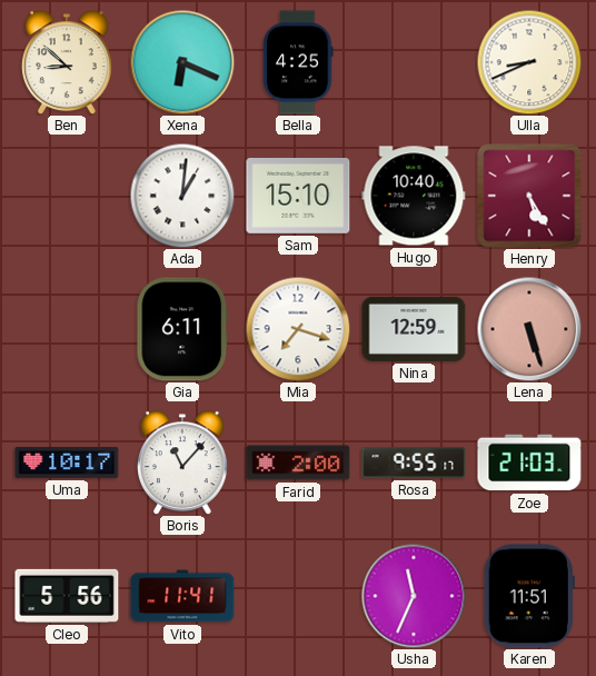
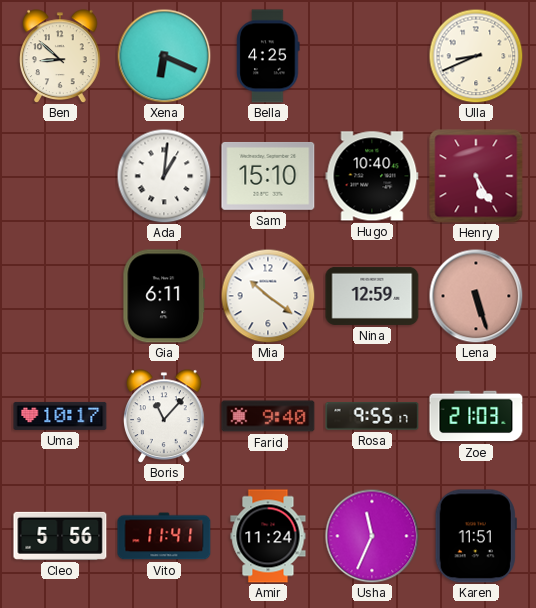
Mia: 7:18 -> 10:21 (268, 296)
Farid: 2:00 -> 9:40 (268, 416)
Amir: none -> 11:24 (268, 536)
